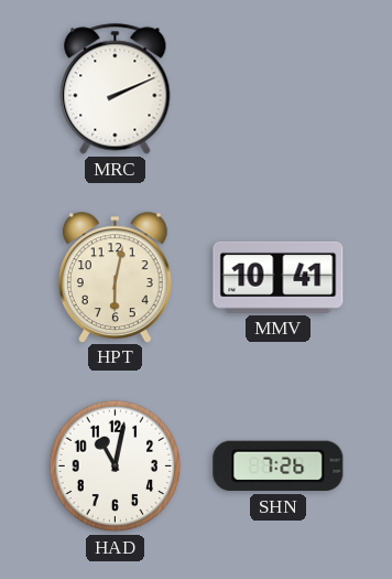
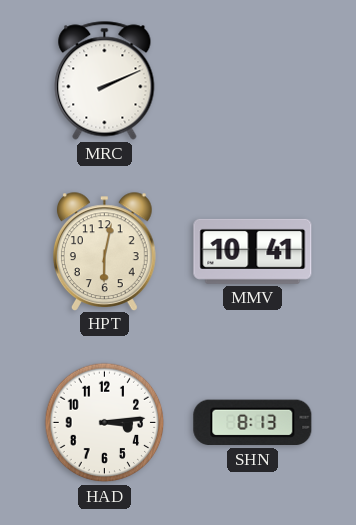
HAD: 11:02 -> 3:14 (105, 423)
SHN: 7:26 -> 8:13 (253, 423)
